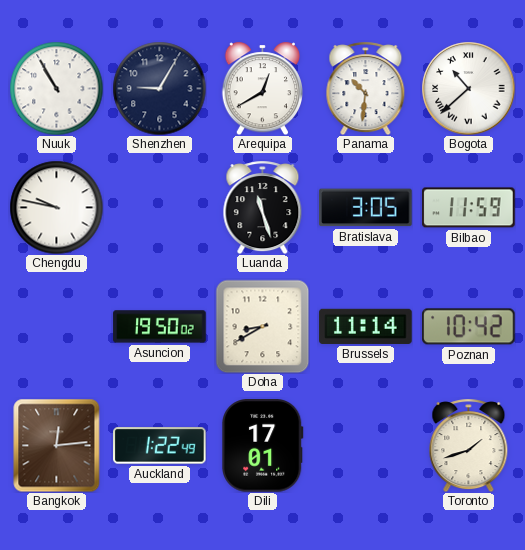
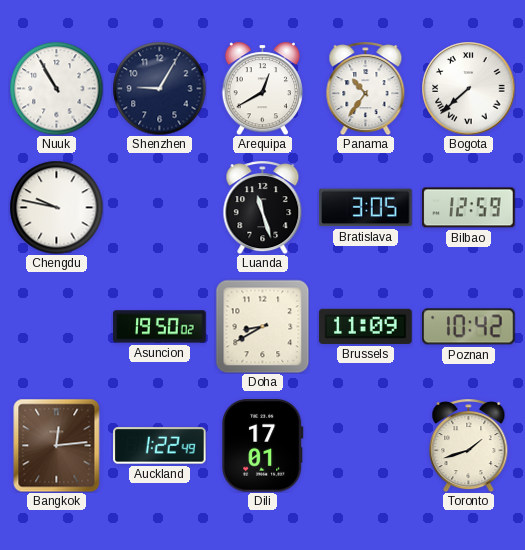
Panama: 10:31 -> 10:36 (366, 88)
Bogota: 10:38 -> 7:38 (468, 88)
Bilbao: 11:59 -> 12:59 (469, 208)
Brussels: 11:14 -> 11:09 (366, 326)
